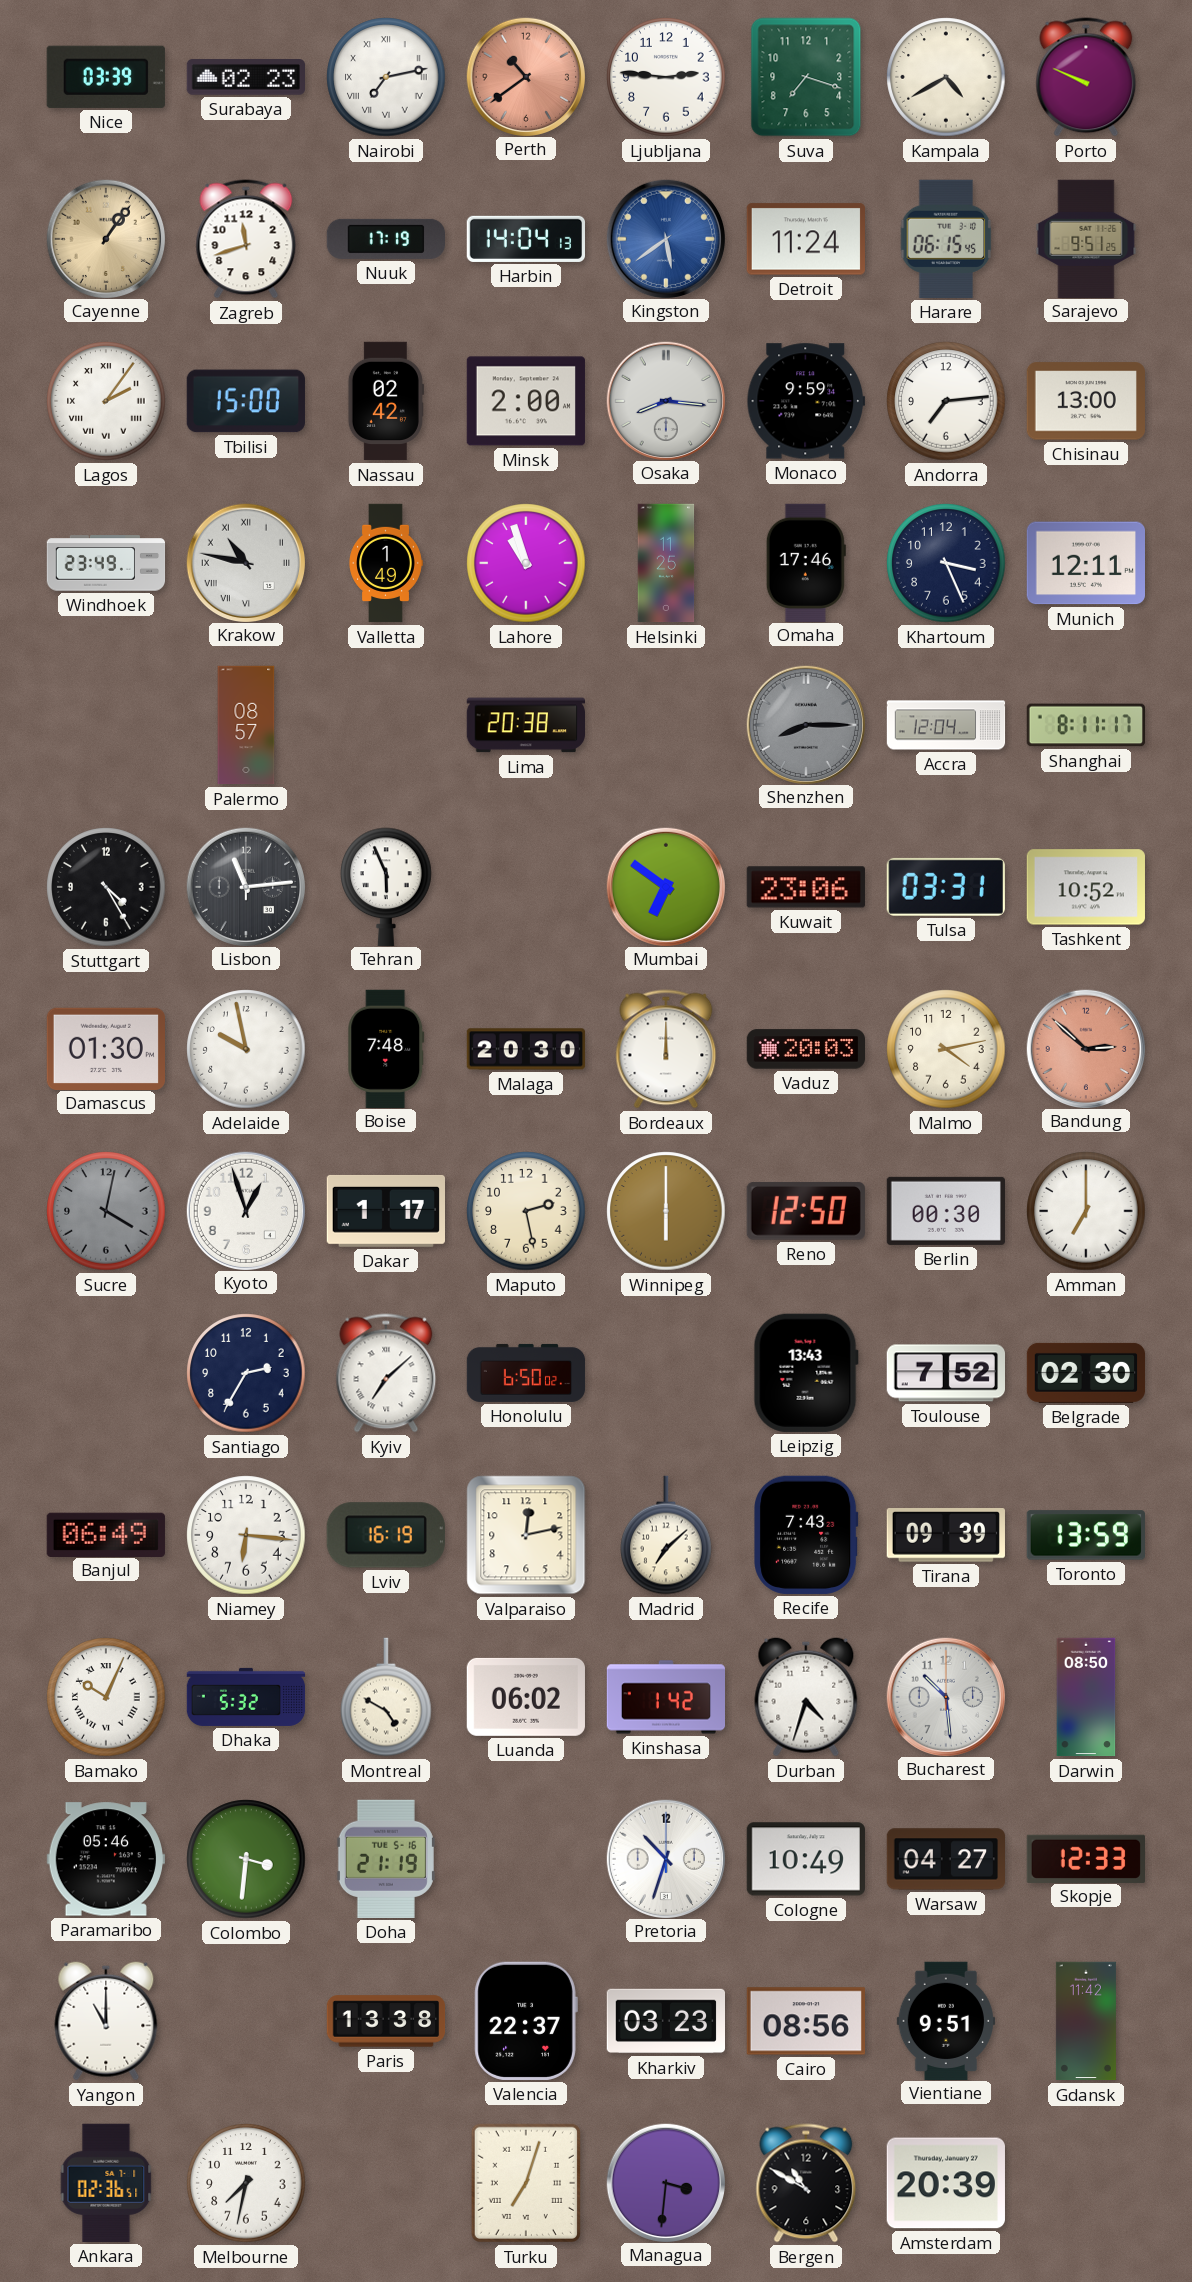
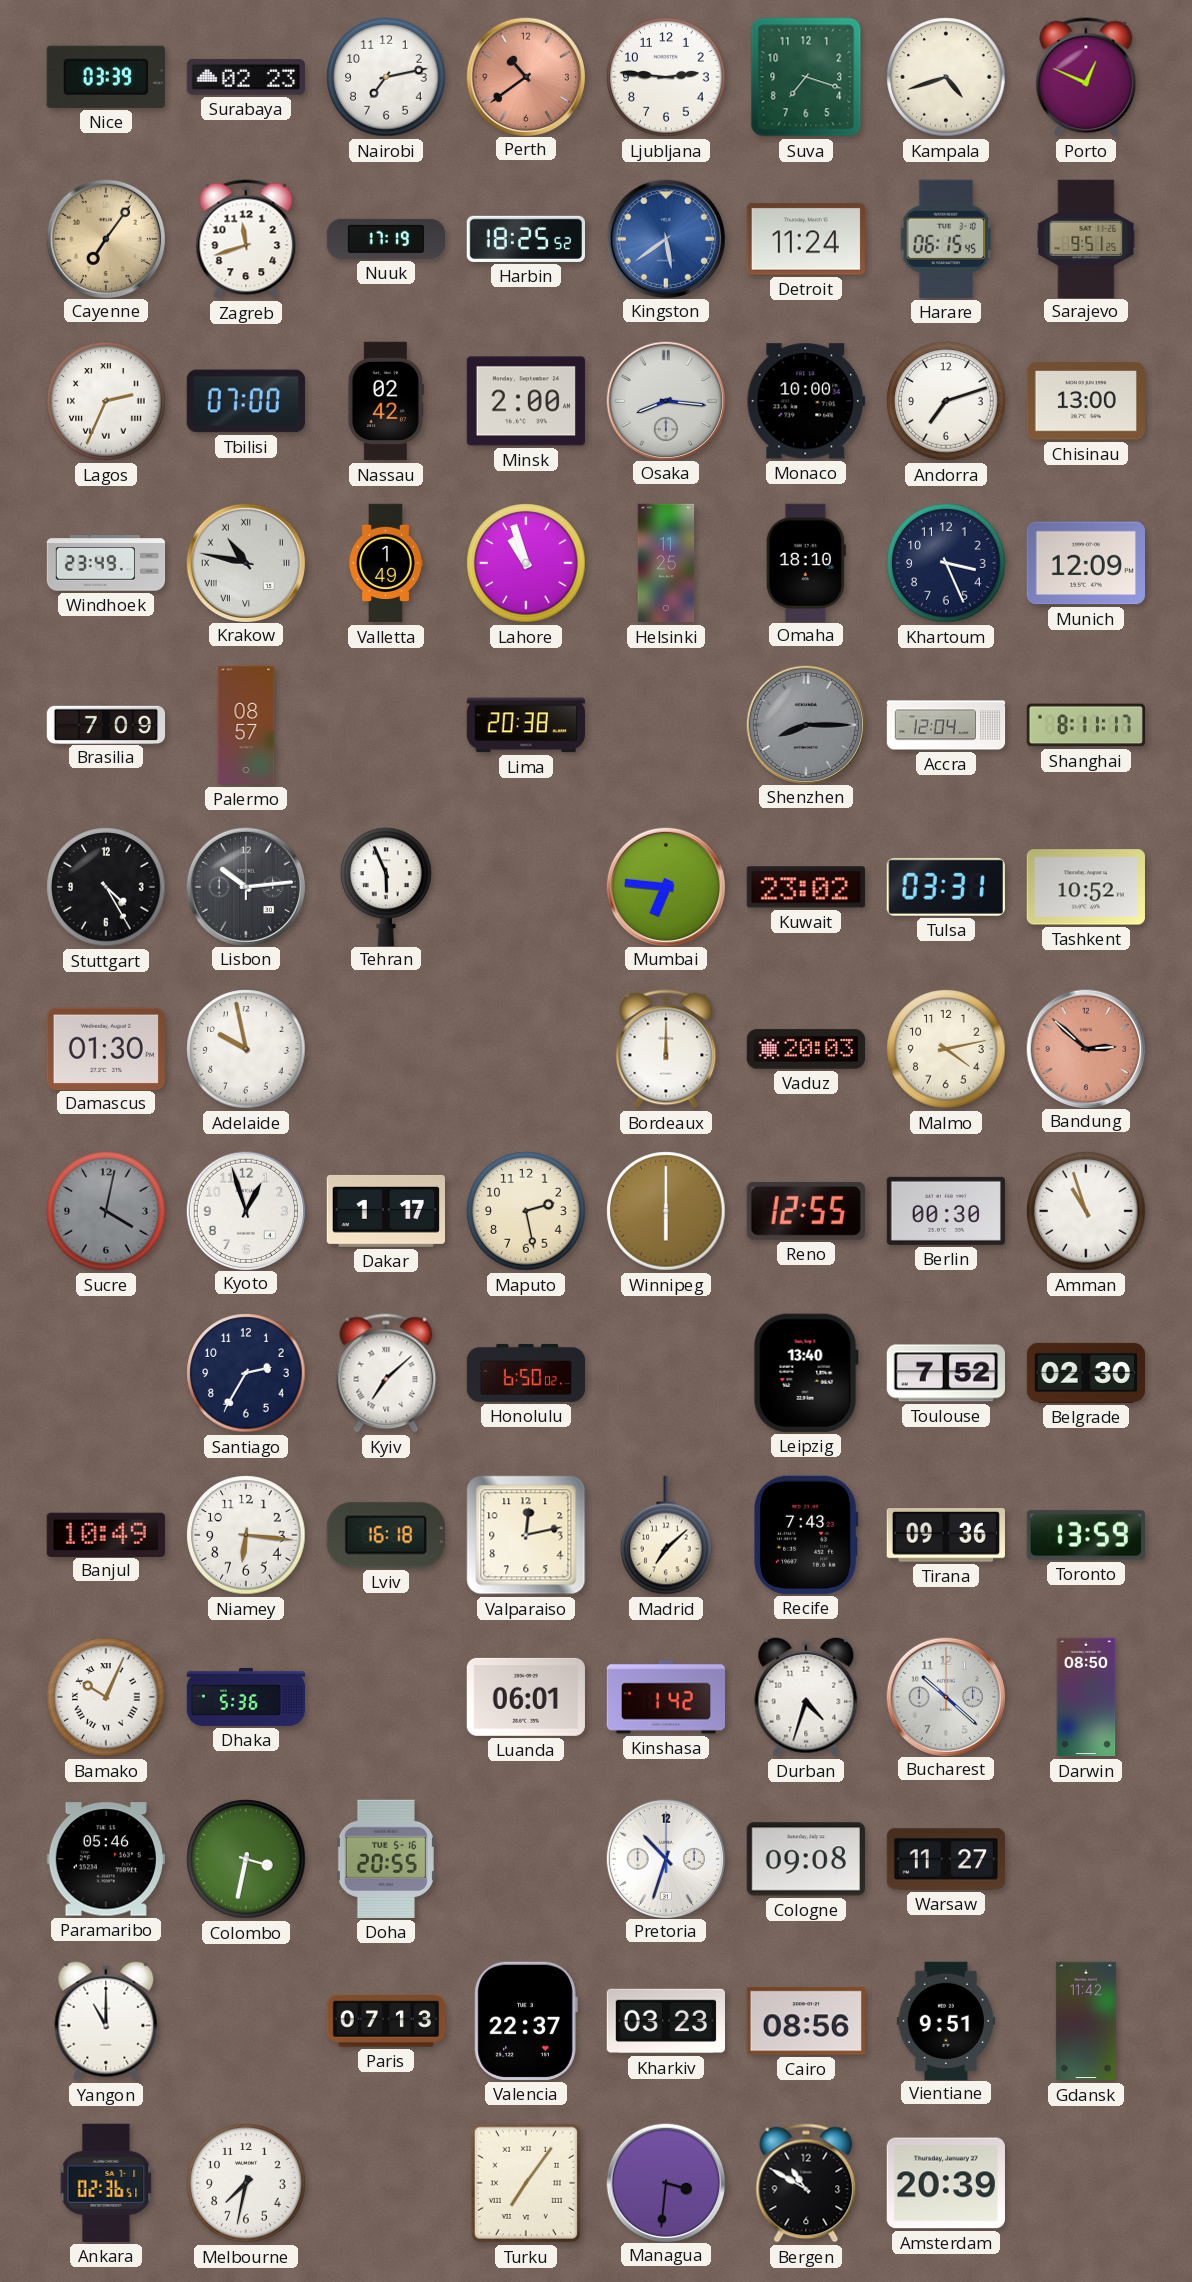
Nairobi numerals: Roman -> Arabic (386, 77)
Kampala: 4:40 -> 4:42 (946, 77)
Porto: 9:49 -> 12:49 (1086, 77)
Cayenne: 1:06 -> 7:06 (105, 238)
Harbin: 14:04 -> 18:25 (525, 239)
Lagos: 2:06 -> 2:34 (106, 401)
Tbilisi: 15:00 -> 07:00 (246, 401)
Monaco: 9:59 -> 10:00 (805, 401)
Andorra: 7:14 -> 7:12 (946, 401)
Omaha: 17:46 -> 18:10 (806, 562)
Munich: 12:11 -> 12:09 (1085, 563)
Brasilia: none -> 7:09 (106, 724)
Lisbon: 11:14 -> 10:14 (245, 886)
Mumbai: 6:51 -> 6:46 (665, 886)
Kuwait: 23:06 -> 23:02 (806, 887)
Boise: 7:48 -> none (386, 1048)
Malaga: 20:30 -> none (526, 1049)
Reno: 12:50 -> 12:55 (806, 1211)
Amman: 7:00 -> 10:57 (1086, 1211)
Leipzig: 13:43 -> 13:40 (806, 1373)
Banjul: 06:49 -> 10:49 (106, 1534)
Lviv: 16:19 -> 16:18 (386, 1535)
Tirana: 09:39 -> 09:36 (946, 1536)
Dhaka: 5:32 -> 5:36 (246, 1697)
Montreal: 4:50 -> none (386, 1697)
Luanda: 06:02 -> 06:01 (525, 1697)
Bucharest: 10:29 -> 10:22 (945, 1696)
Colombo: 3:31 -> 3:32 (246, 1859)
Doha: 21:19 -> 20:55 (386, 1859)
Cologne: 10:49 -> 09:08 (806, 1859)
Warsaw: 04:27 -> 11:27 (945, 1859)
Skopje: 12:33 -> none (1085, 1858)
Paris: 13:38 -> 07:13 (386, 2021)
Turku: 7:03 -> 7:06 (526, 2183)
